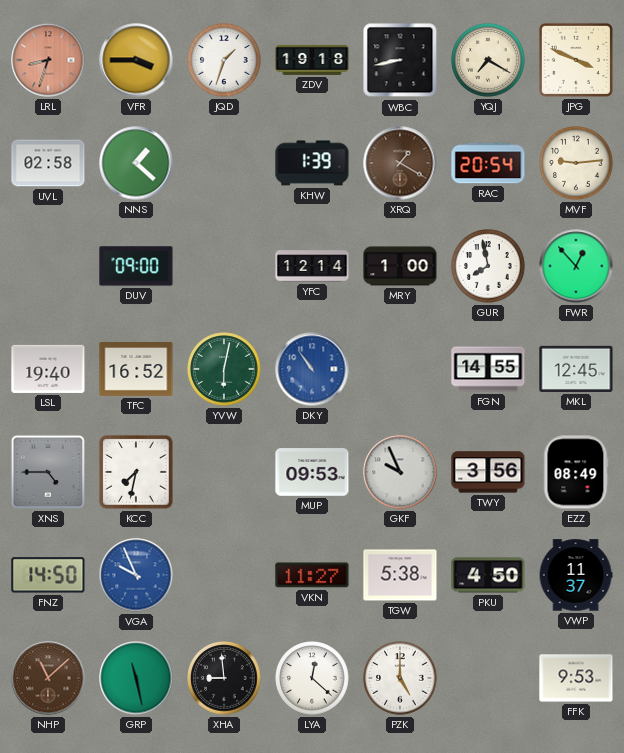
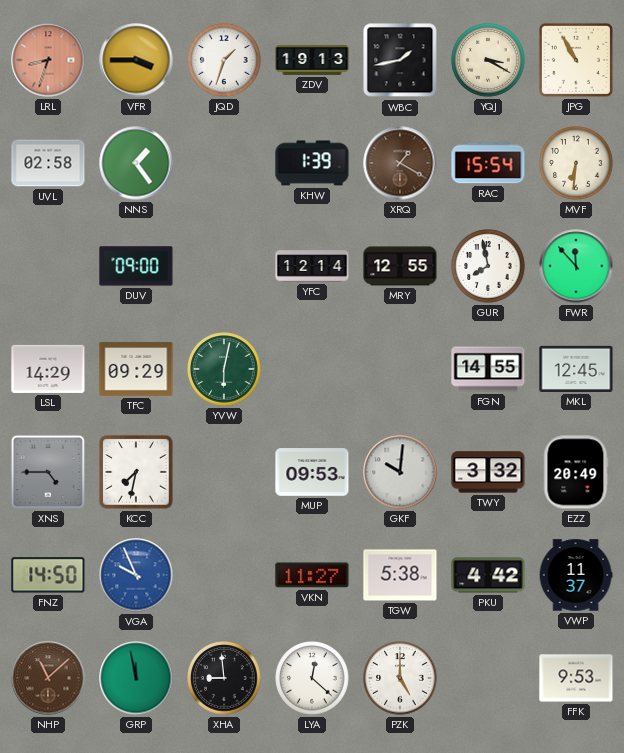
ZDV: 19:18 -> 19:13 (312, 60)
WBC: 8:43 -> 1:43 (400, 60)
YQJ: 7:20 -> 3:20 (488, 60)
JPG: 3:49 -> 10:55 (576, 60)
NNS: 1:22 -> 1:24 (136, 163)
RAC: 20:54 -> 15:54 (488, 163)
MVF: 9:14 -> 6:31 (576, 163)
MRY: 1:00 -> 12:55 (400, 266)
FWR: 12:53 -> 11:53 (576, 266)
LSL: 19:40 -> 14:29 (48, 369)
TFC: 16:52 -> 09:29 (136, 369)
DKY: 10:54 -> none (312, 369)
GKF: 9:56 -> 10:01 (400, 472)
TWY: 3:56 -> 3:32 (488, 472)
EZZ: 08:49 -> 20:49 (576, 472)
PKU: 4:50 -> 4:42 (488, 575)
GRP: 11:28 -> 11:58 (136, 678)
